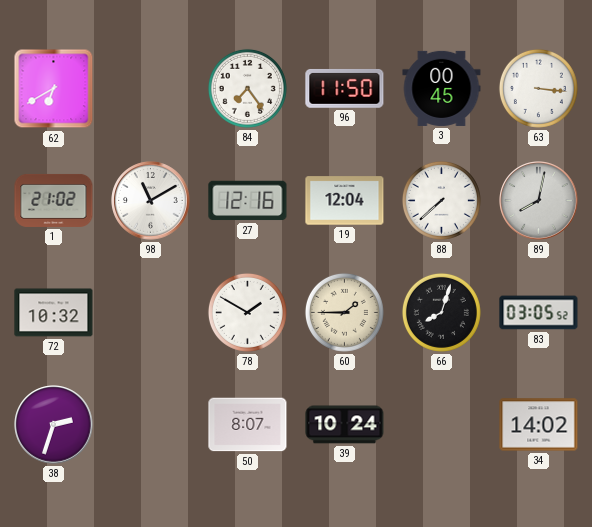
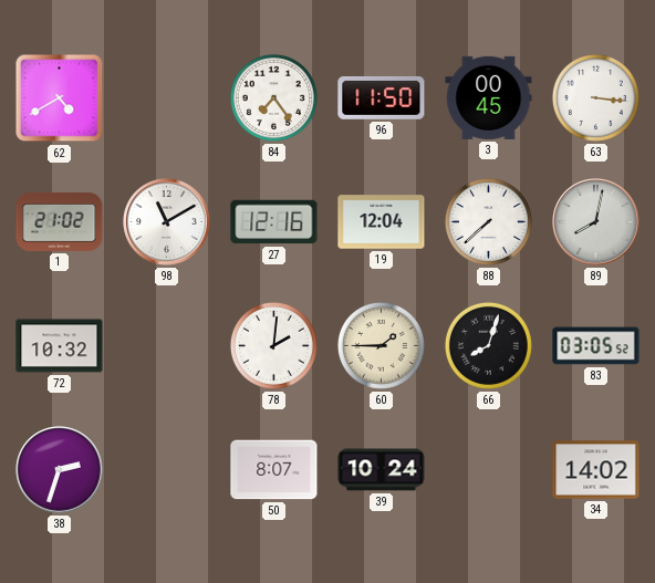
62: 6:40 -> 4:40 (60, 98)
78: 1:50 -> 2:01 (273, 345)
